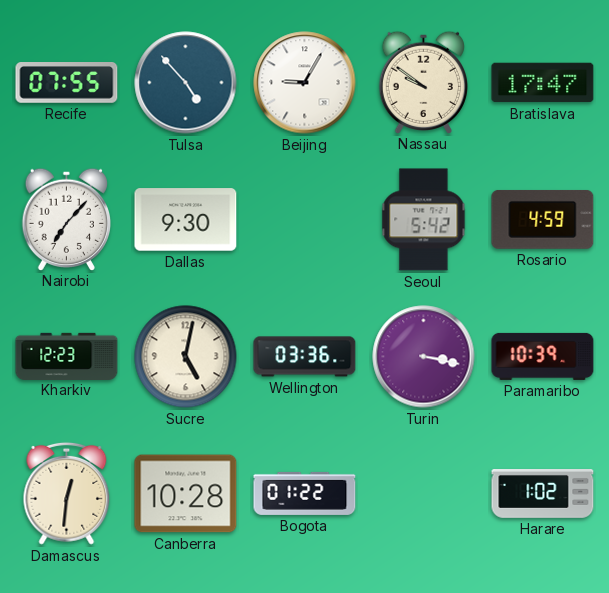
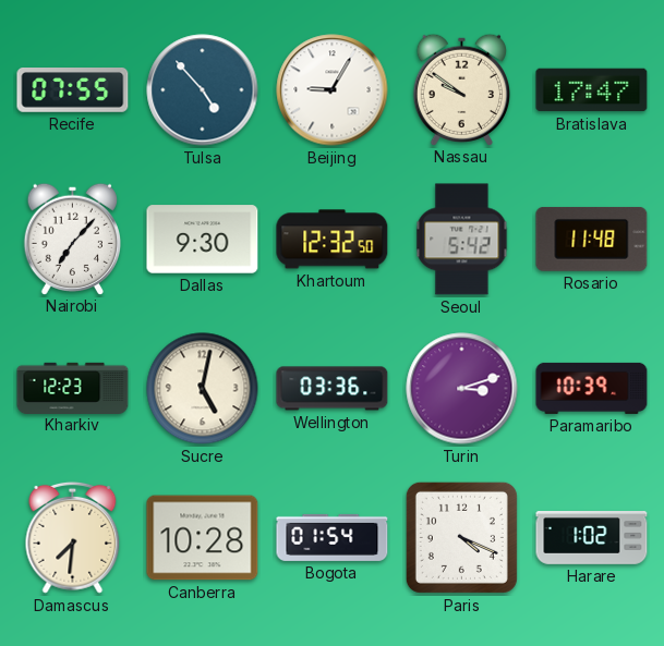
Khartoum: none -> 12:32 (333, 240)
Rosario: 4:59 -> 11:48 (592, 240)
Turin: 3:17 -> 3:12 (462, 389)
Damascus: 12:31 -> 7:31 (73, 537)
Bogota: 01:22 -> 01:54 (333, 537)
Paris: none -> 4:19 (461, 537)
